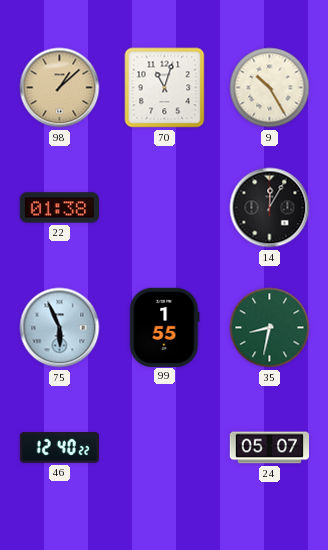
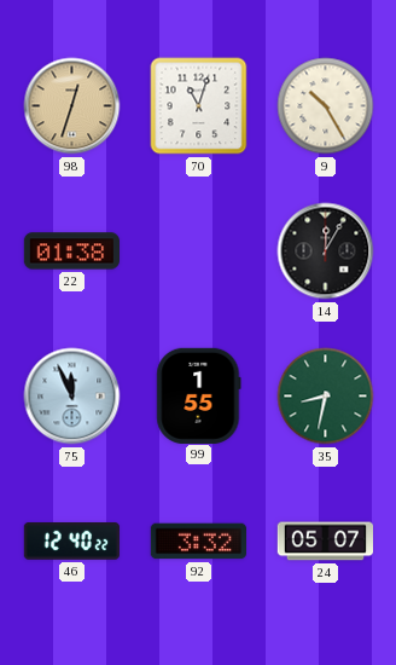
98: 1:08 -> 12:33 (72, 106)
75: 5:56 -> 11:56 (72, 397)
92: none -> 3:32 (198, 542)
